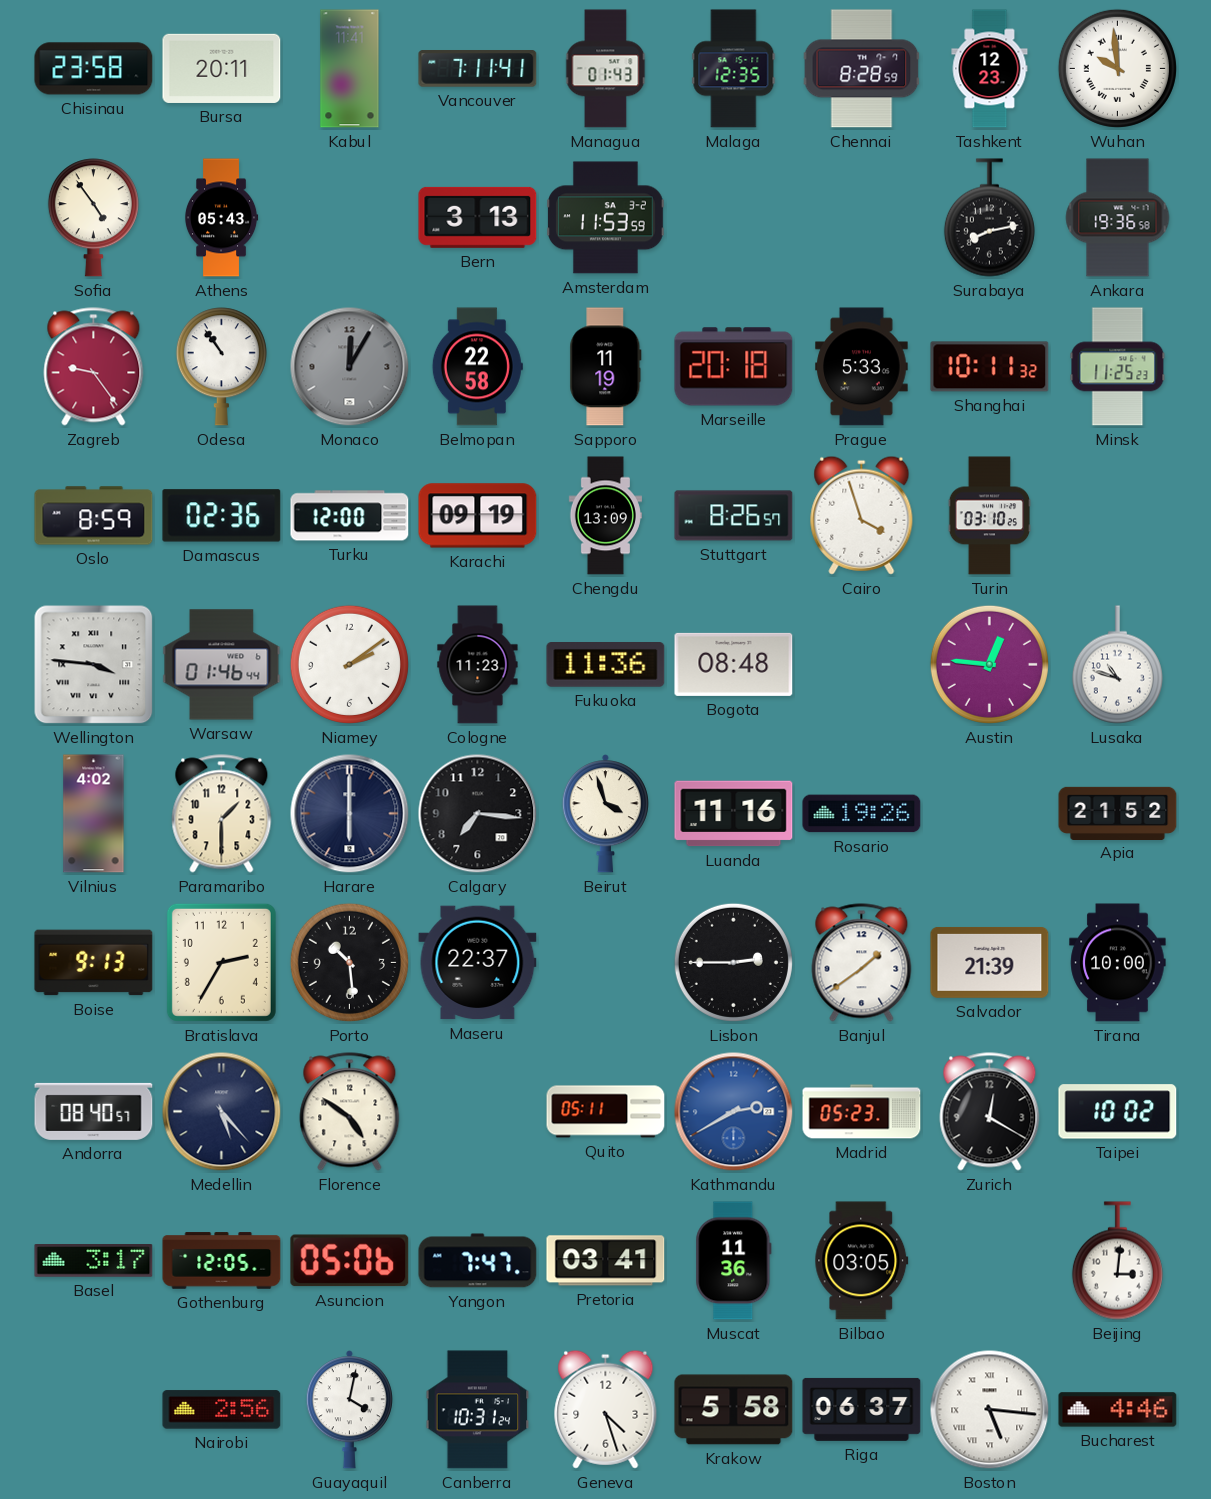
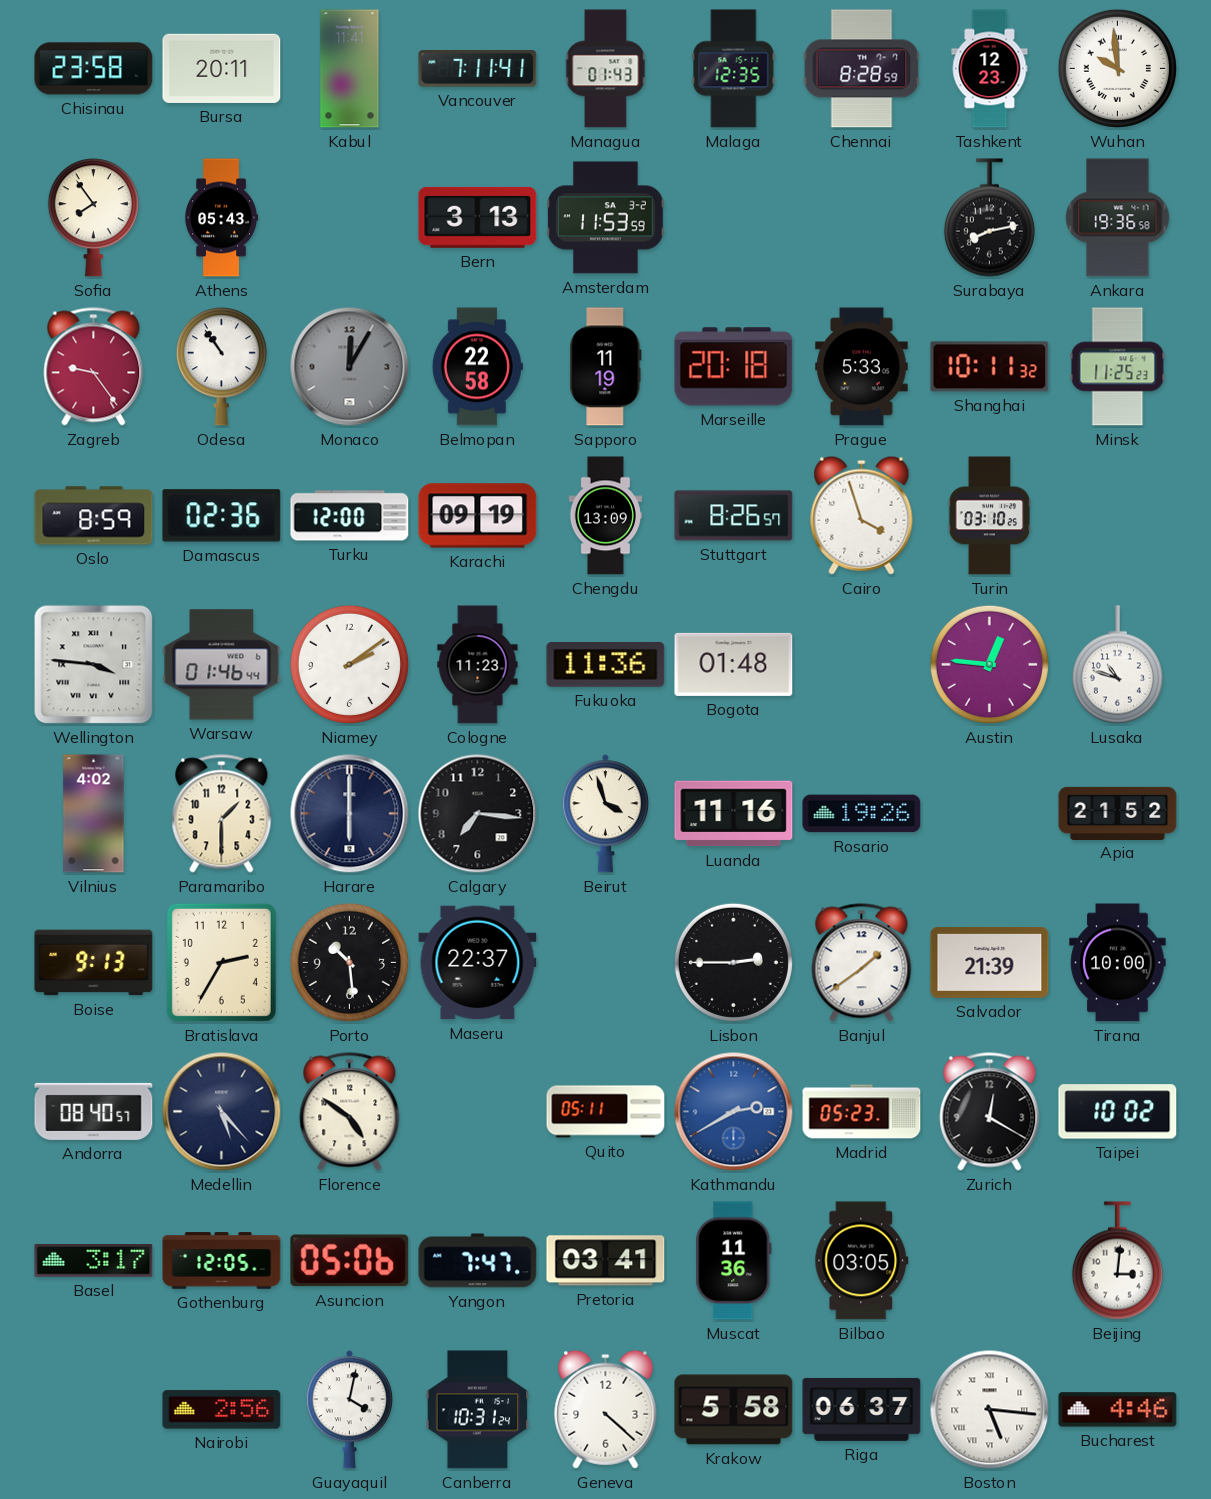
Sofia: 4:54 -> 7:54 (93, 218)
Bogota: 08:48 -> 01:48 (734, 664)
Geneva: 4:27 -> 4:22 (606, 1409)
